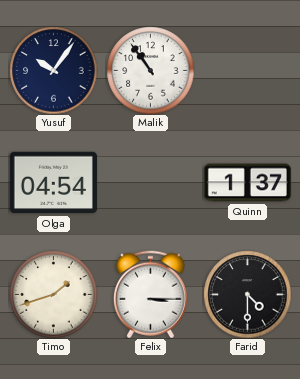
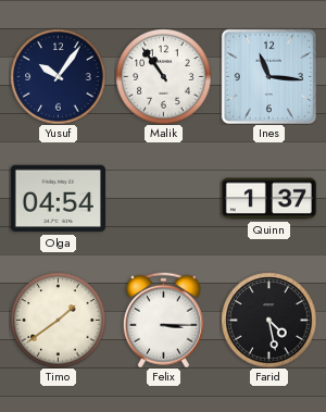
Ines: none -> 11:16 (268, 76)
Timo: 1:42 -> 1:39 (58, 320)
Farid: 4:30 -> 4:28 (268, 320)
